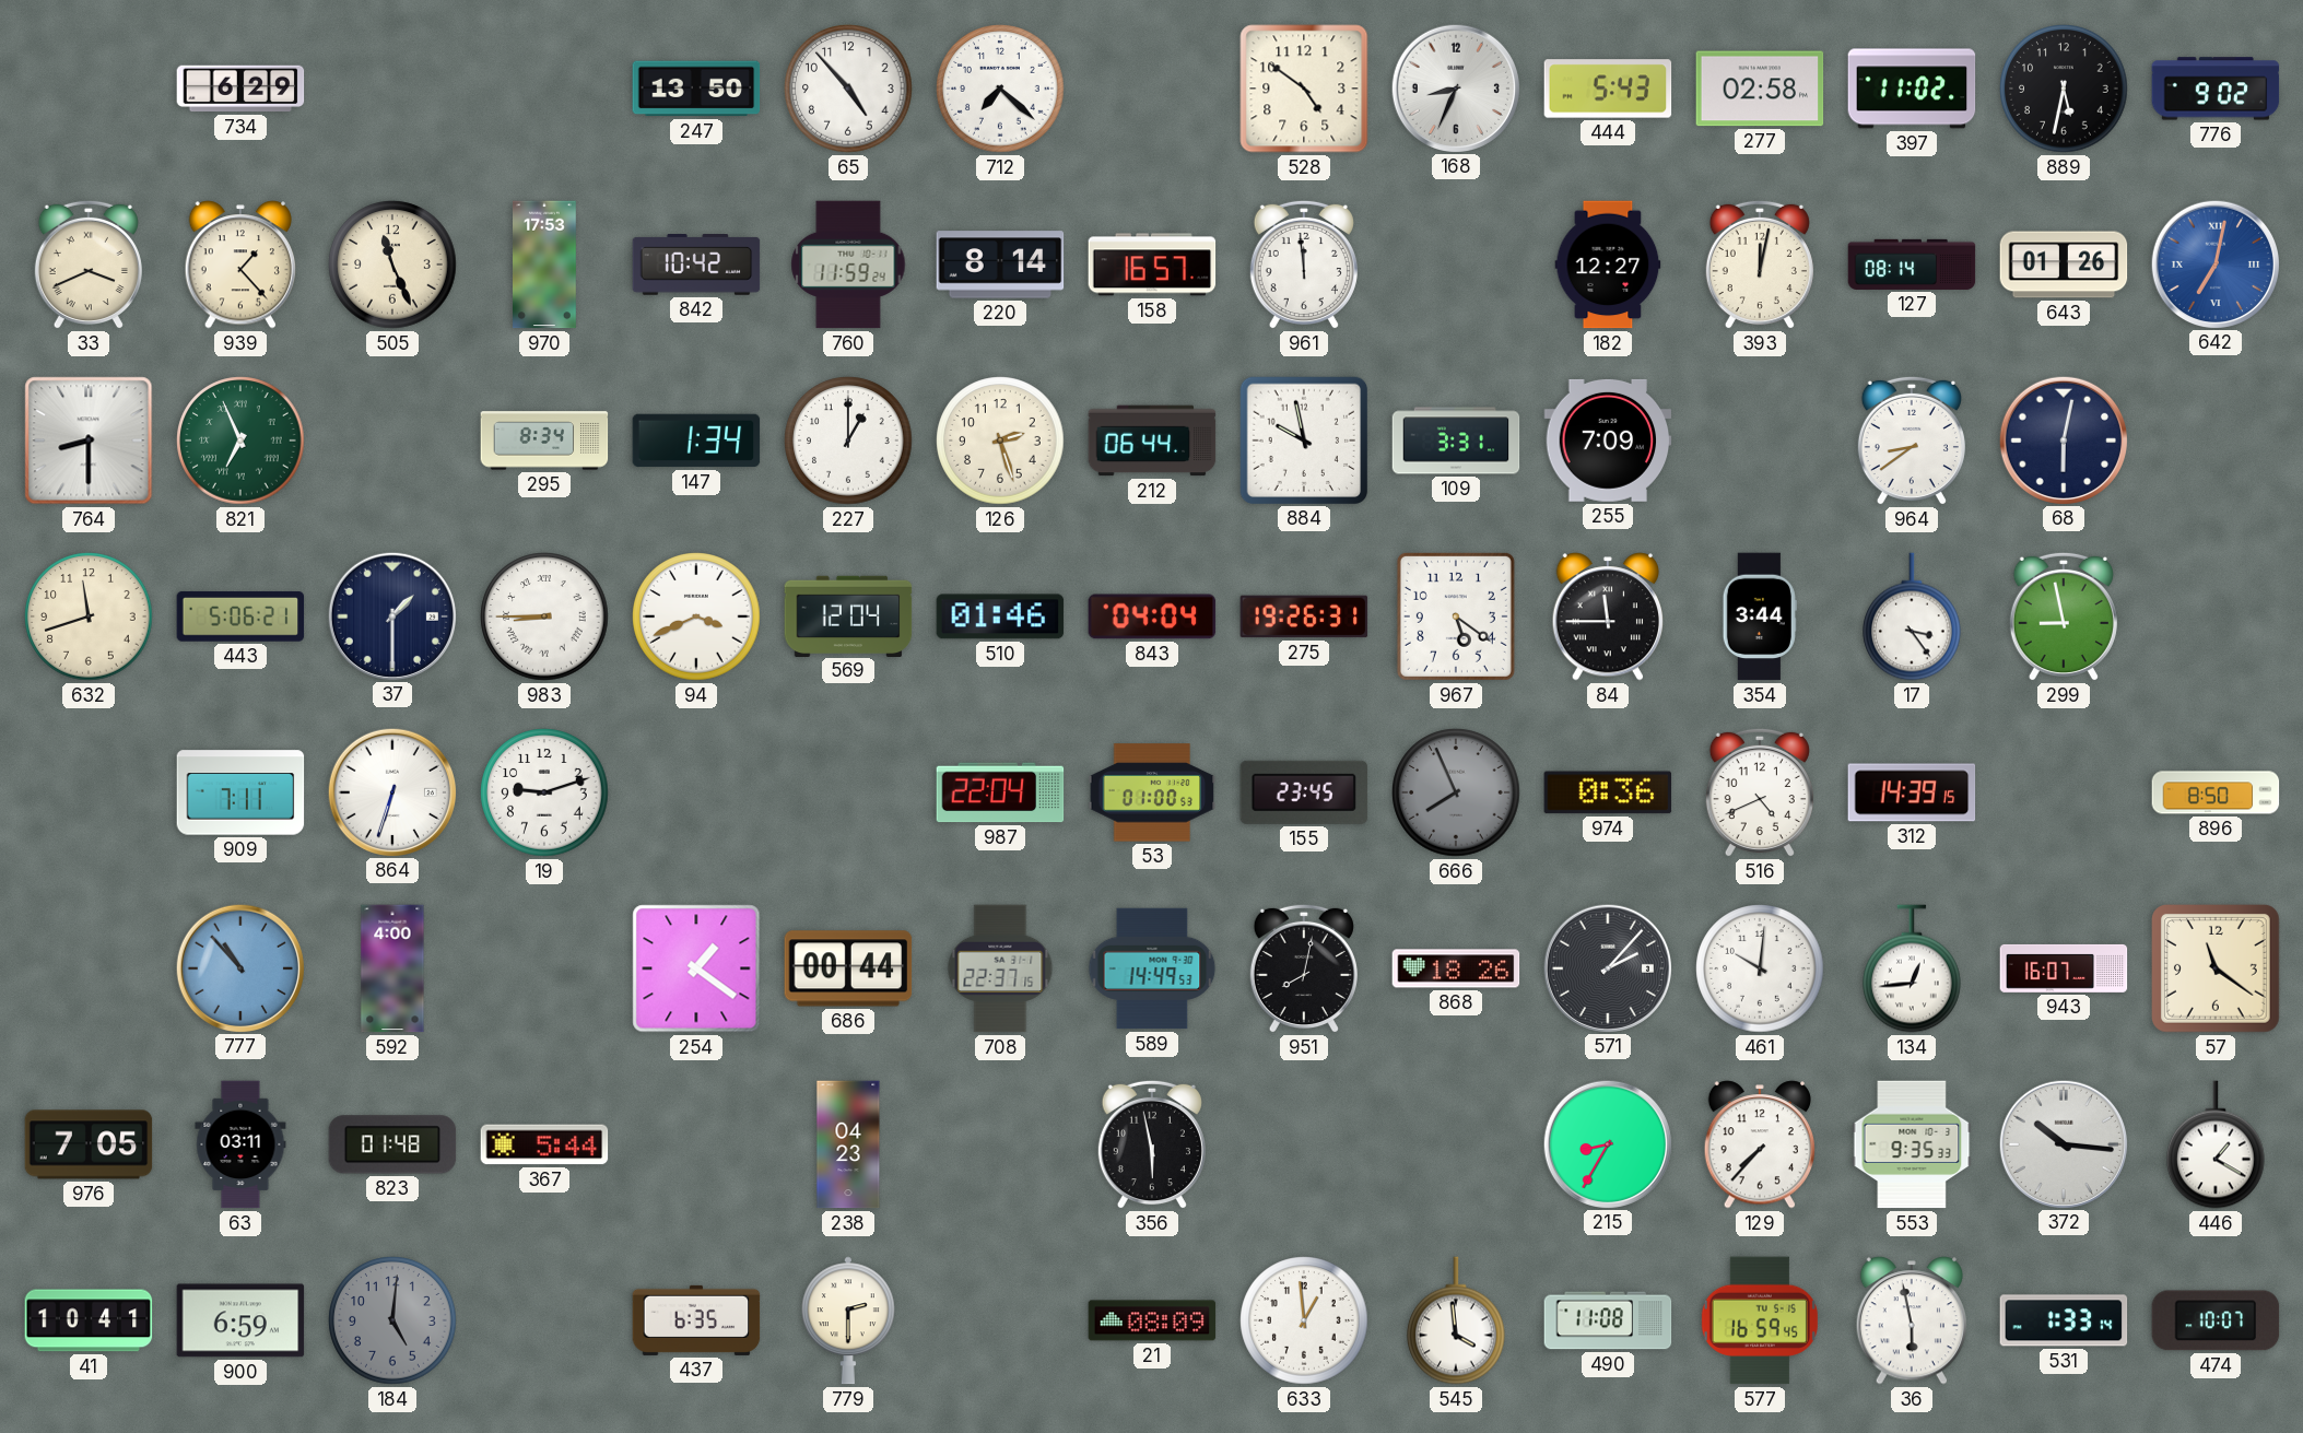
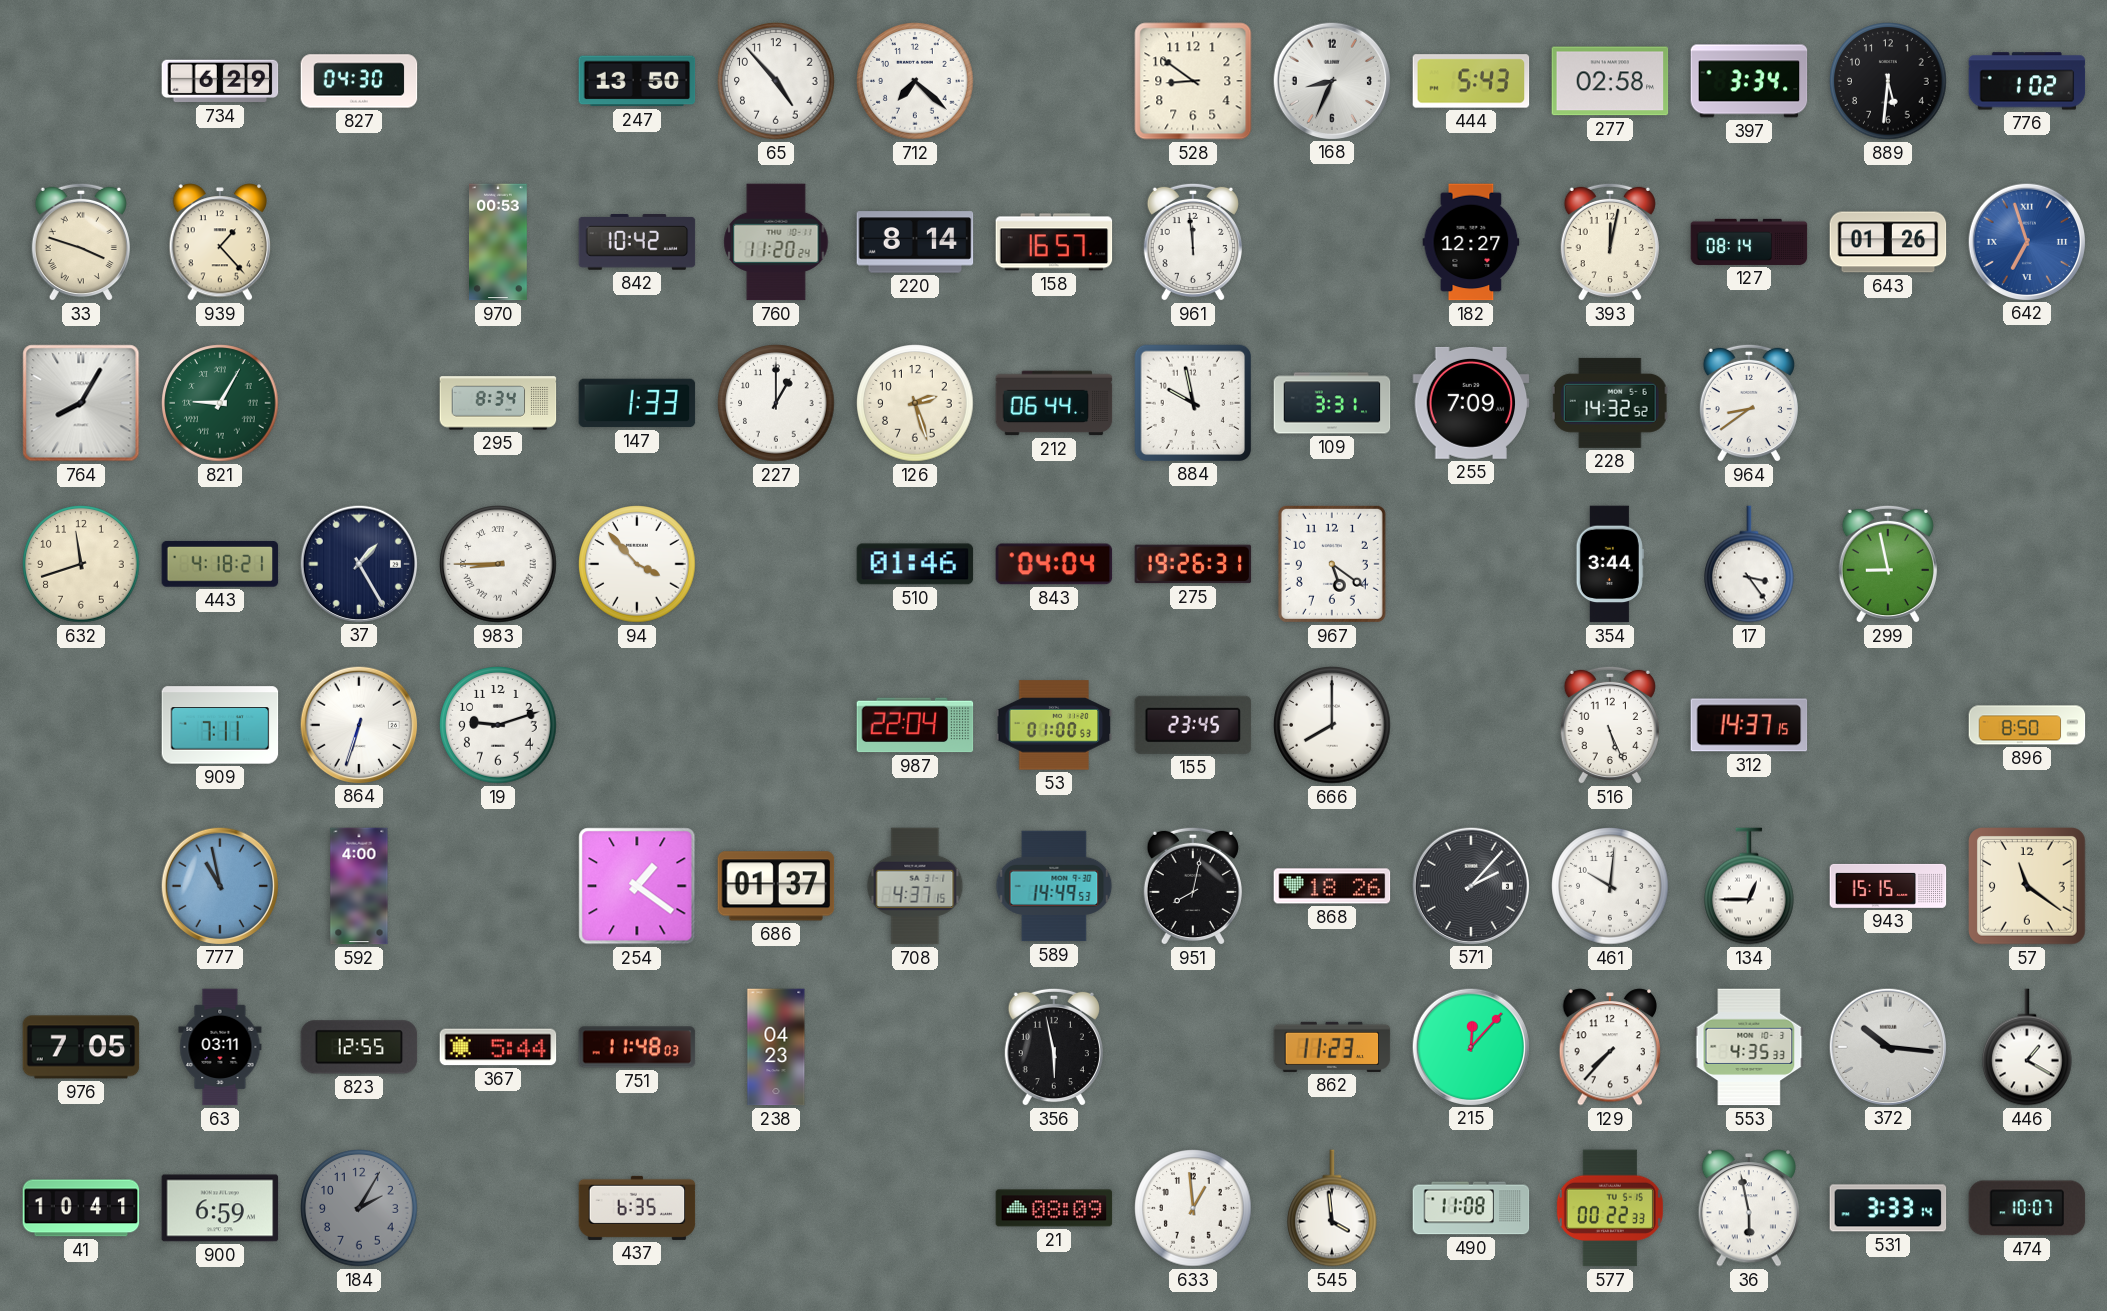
827: none -> 04:30 (359, 81)
528: 4:51 -> 8:51 (1193, 81)
397: 11:02 -> 3:34 (1749, 81)
889: 5:32 -> 5:31 (1888, 81)
776: 9:02 -> 1:02 (2027, 81)
33: 3:41 -> 3:48 (81, 242)
505: 11:26 -> none (392, 265)
970: 17:53 -> 00:53 (499, 242)
760: 11:59 -> 11:20 (776, 242)
642: 7:02 -> 6:57 (2026, 241)
764: 8:30 -> 8:05 (81, 403)
821: 6:56 -> 9:05 (220, 403)
147: 1:34 -> 1:33 (637, 403)
228: none -> 14:32 (1610, 403)
68: 6:02 -> none (2063, 439)
443: 5:06 -> 4:18 (220, 564)
37: 1:30 -> 1:25 (358, 563)
94: 3:41 -> 3:53 (637, 564)
569: 12:04 -> none (848, 615)
84: 11:45 -> none (1607, 616)
666: 7:56 -> 8:00 (1332, 725)
666 dial: grey -> white (1332, 725)
974: 0:36 -> none (1608, 792)
516: 4:41 -> 5:26 (1610, 725)
312: 14:39 -> 14:37 (1749, 725)
777: 10:53 -> 10:58 (219, 885)
686: 00:44 -> 01:37 (776, 886)
708: 22:37 -> 4:37 (915, 886)
134: 12:44 -> 12:45 (1750, 886)
943: 16:07 -> 15:15 (1888, 886)
823: 01:48 -> 12:55 (359, 1047)
751: none -> 11:48 (637, 1047)
862: none -> 11:23 (1332, 1047)
215: 8:35 -> 12:07 (1470, 1046)
553: 9:35 -> 4:35 (1749, 1047)
184: 5:01 -> 2:05 (359, 1208)
779: 2:30 -> none (848, 1320)
577: 16:59 -> 00:22 (1610, 1208)
531: 1:33 -> 3:33 (1888, 1208)
